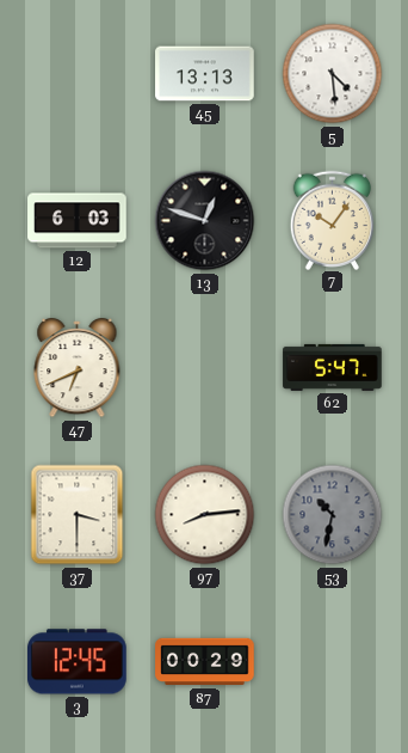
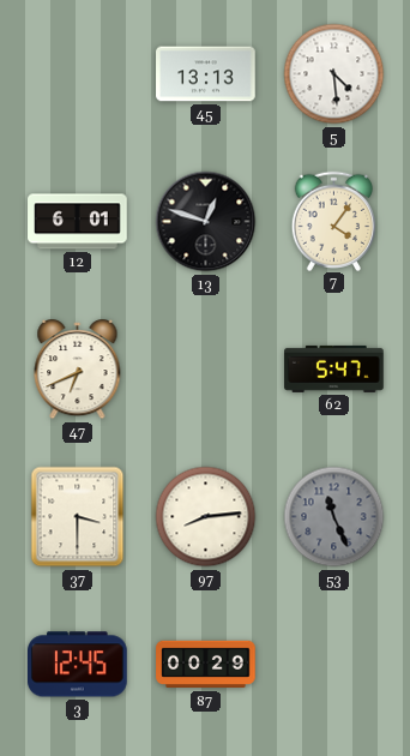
12: 6:03 -> 6:01 (78, 222)
7: 10:06 -> 4:06 (334, 221)
53: 10:32 -> 11:26 (334, 517)
